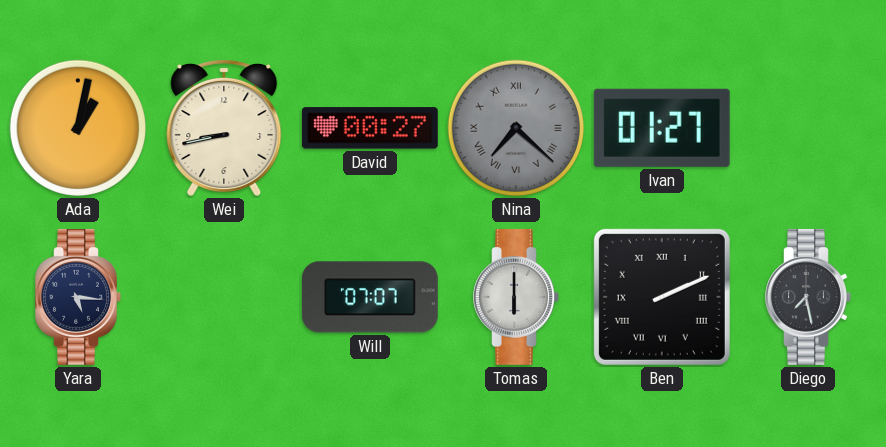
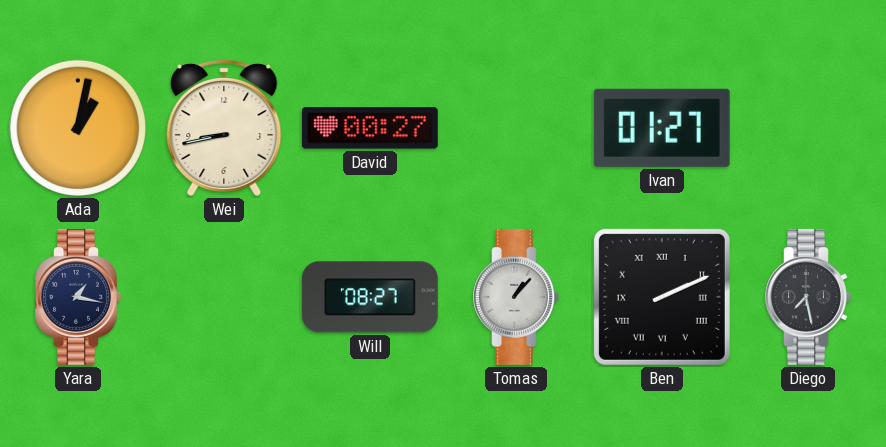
Nina: 7:22 -> none (516, 128)
Yara: 5:16 -> 1:17 (78, 297)
Will: 07:07 -> 08:27 (370, 297)
Tomas: 6:00 -> 1:07 (516, 297)
